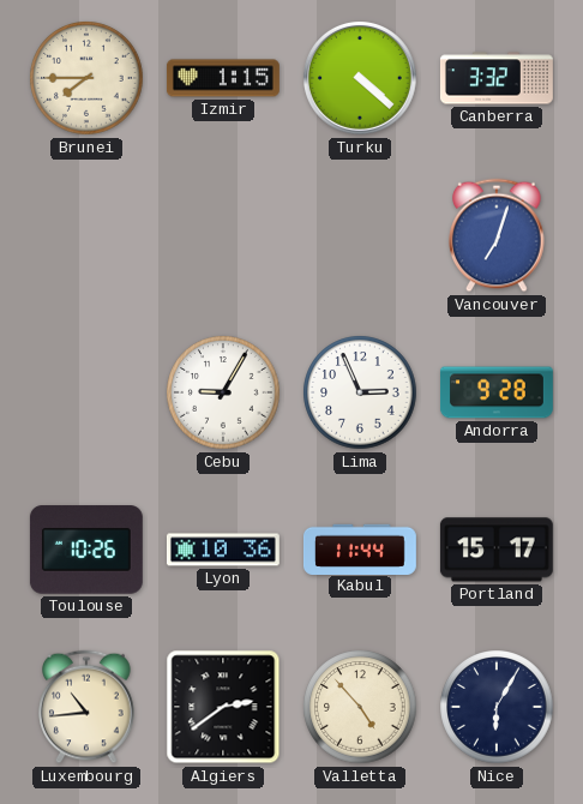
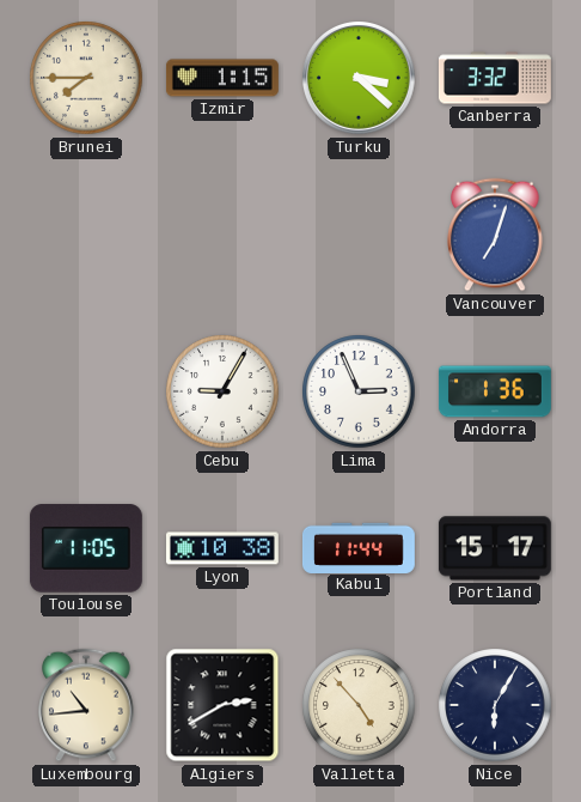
Turku: 4:22 -> 3:22 (359, 78)
Andorra: 9:28 -> 1:36 (495, 391)
Toulouse: 10:26 -> 11:05 (86, 548)
Lyon: 10:36 -> 10:38 (222, 548)
Algiers: 2:39 -> 2:40 (222, 705)
